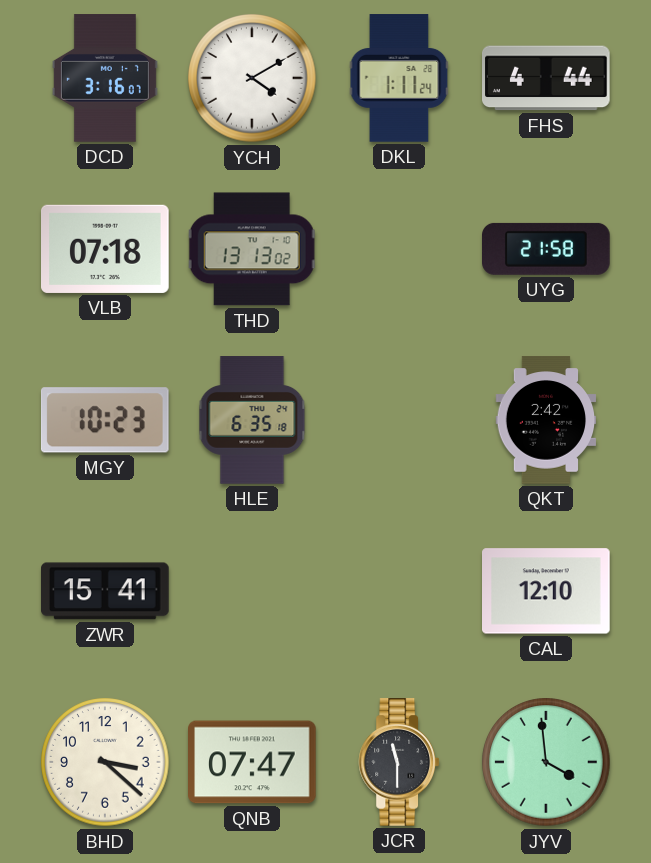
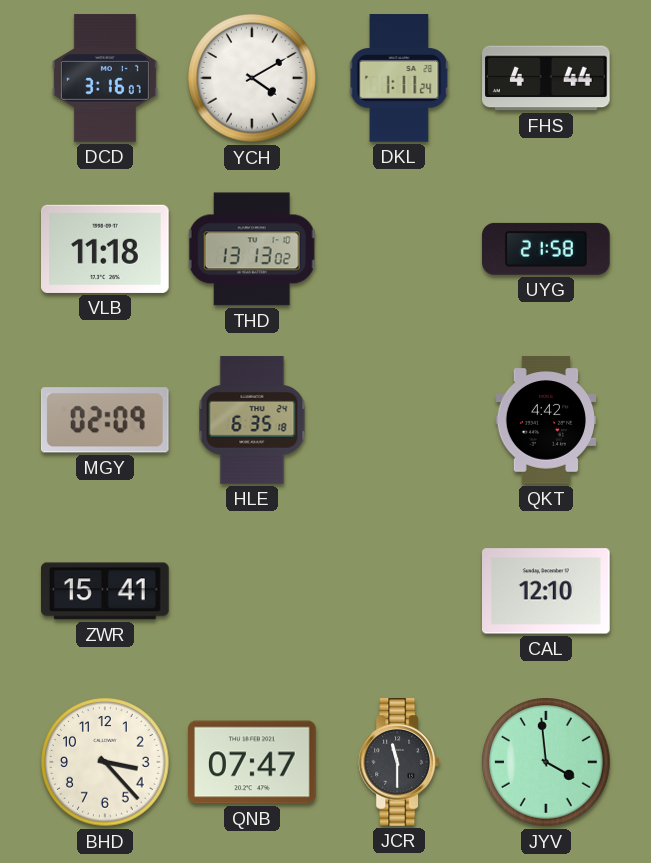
VLB: 07:18 -> 11:18 (106, 249)
MGY: 10:23 -> 02:09 (105, 420)
QKT: 2:42 -> 4:42 (546, 420)
BHD: 3:22 -> 3:23 (105, 762)
